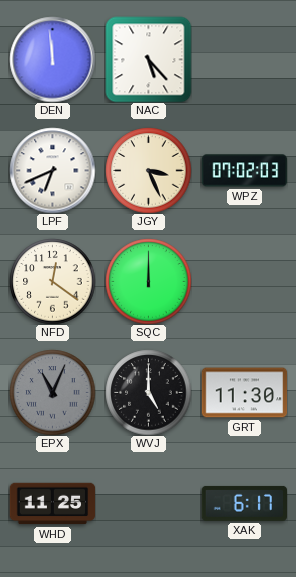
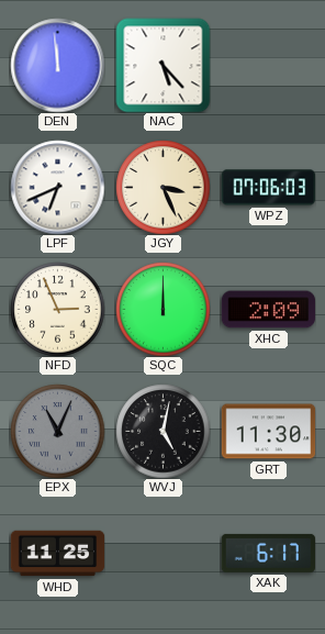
WPZ: 07:02 -> 07:06 (268, 188)
NFD: 12:21 -> 2:56 (57, 309)
XHC: none -> 2:09 (268, 310)
WVJ: 5:00 -> 5:02 (162, 431)
